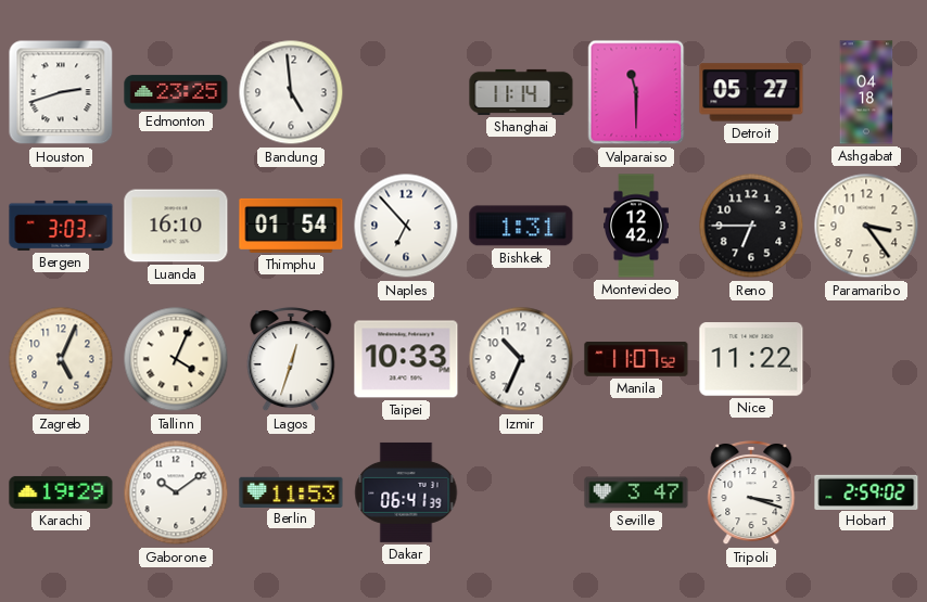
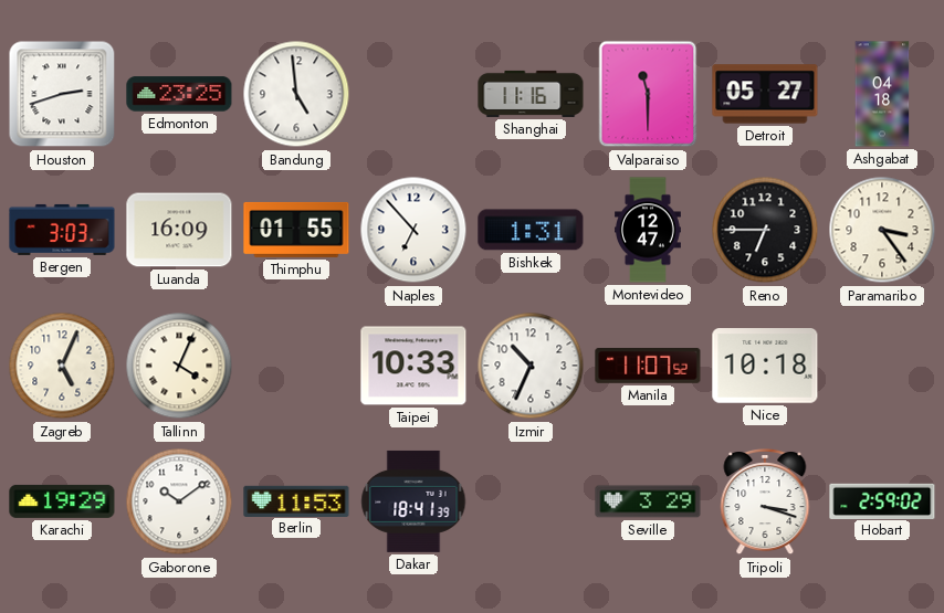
Shanghai: 11:14 -> 11:16 (531, 94)
Luanda: 16:10 -> 16:09 (179, 230)
Thimphu: 01:54 -> 01:55 (296, 230)
Montevideo: 12:42 -> 12:47 (649, 230)
Lagos: 12:33 -> none (291, 359)
Nice: 11:22 -> 10:18 (765, 366)
Dakar: 06:41 -> 18:41 (413, 501)
Seville: 3:47 -> 3:29 (648, 501)
